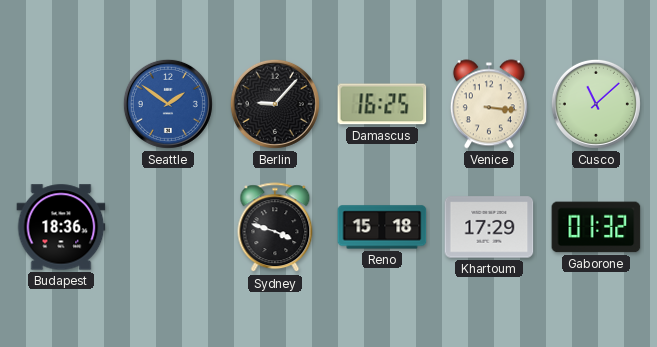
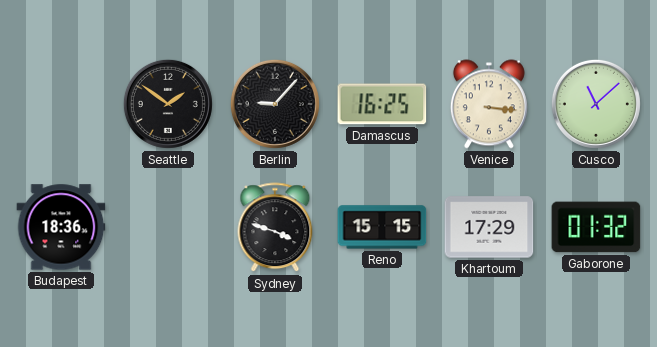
Seattle dial: blue -> black (168, 104)
Reno: 15:18 -> 15:15 (382, 227)
